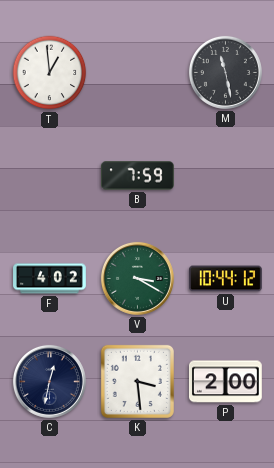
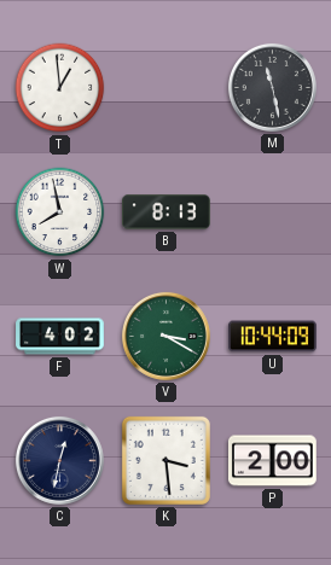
W: none -> 7:58 (60, 212)
B: 7:59 -> 8:13 (167, 212)
U: 10:44:12 -> 10:44:09 (273, 337)
